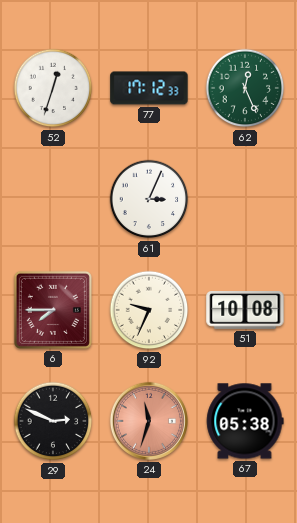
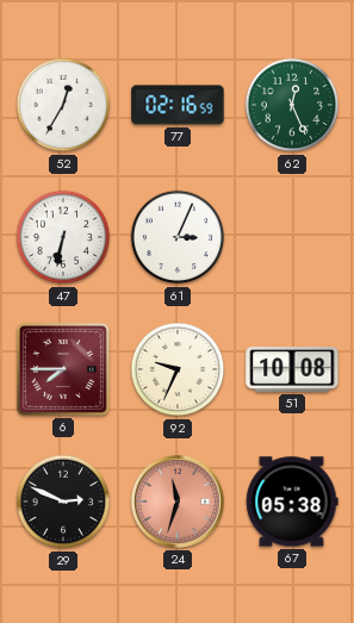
52: 12:33 -> 12:35 (63, 105)
77: 17:12 -> 02:16 (178, 105)
47: none -> 6:32 (63, 237)
